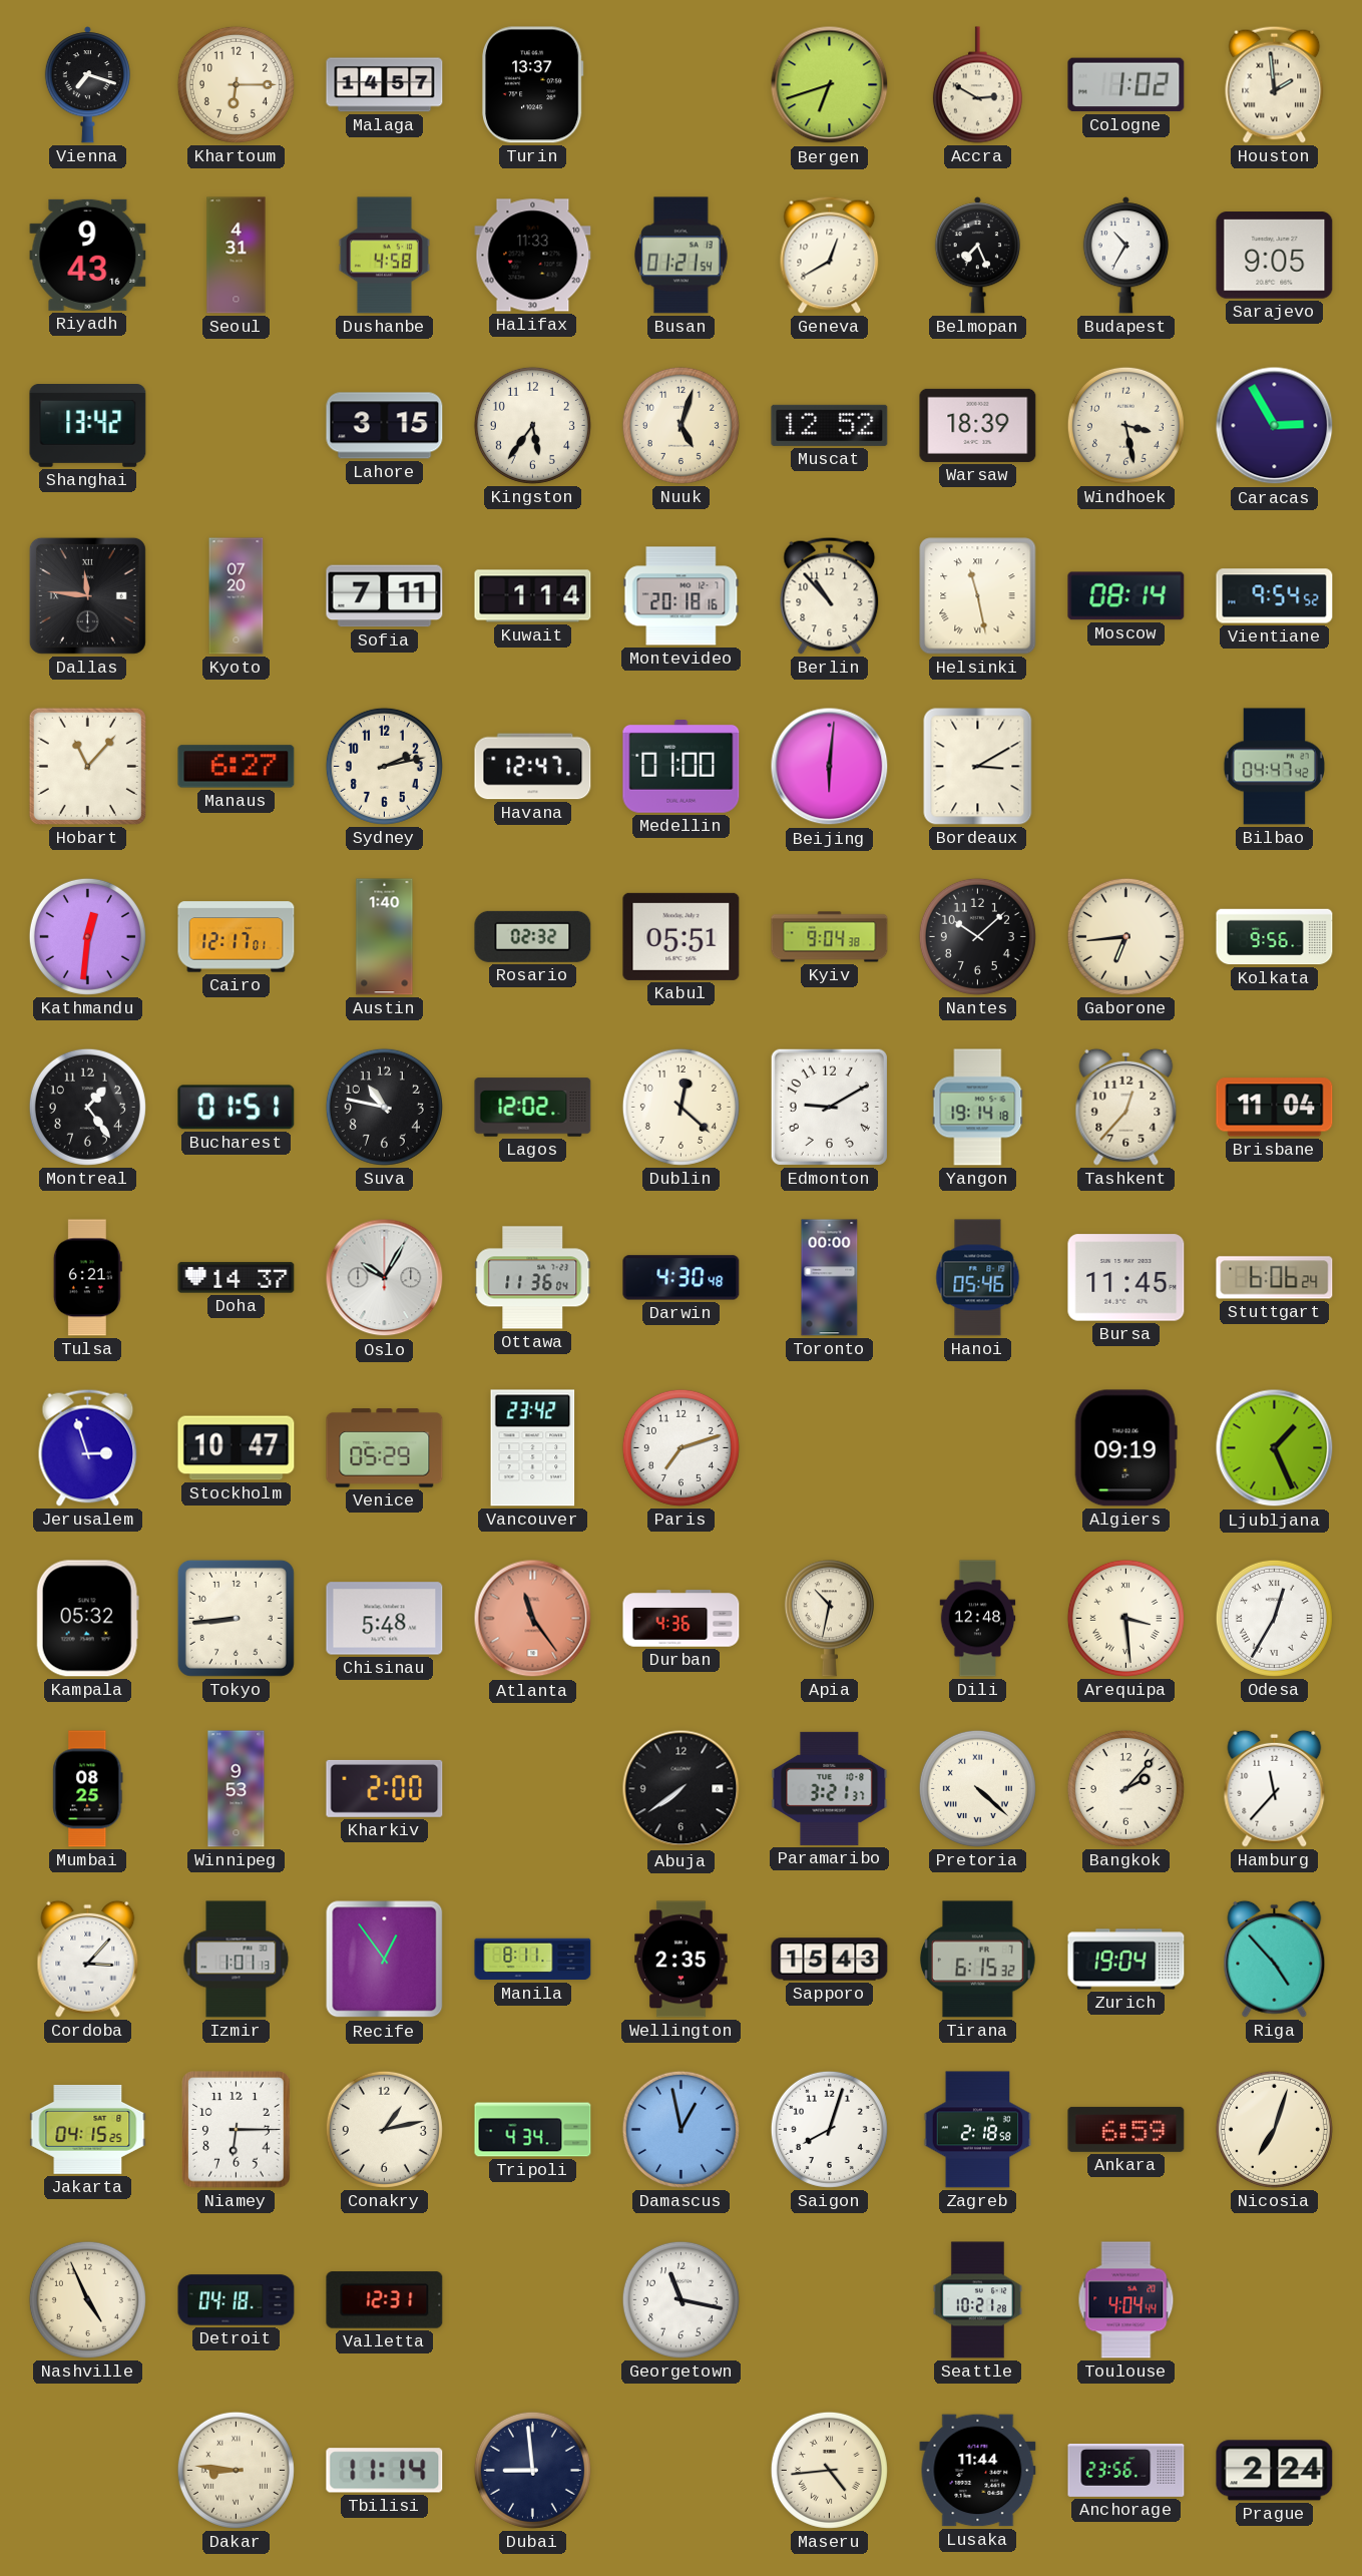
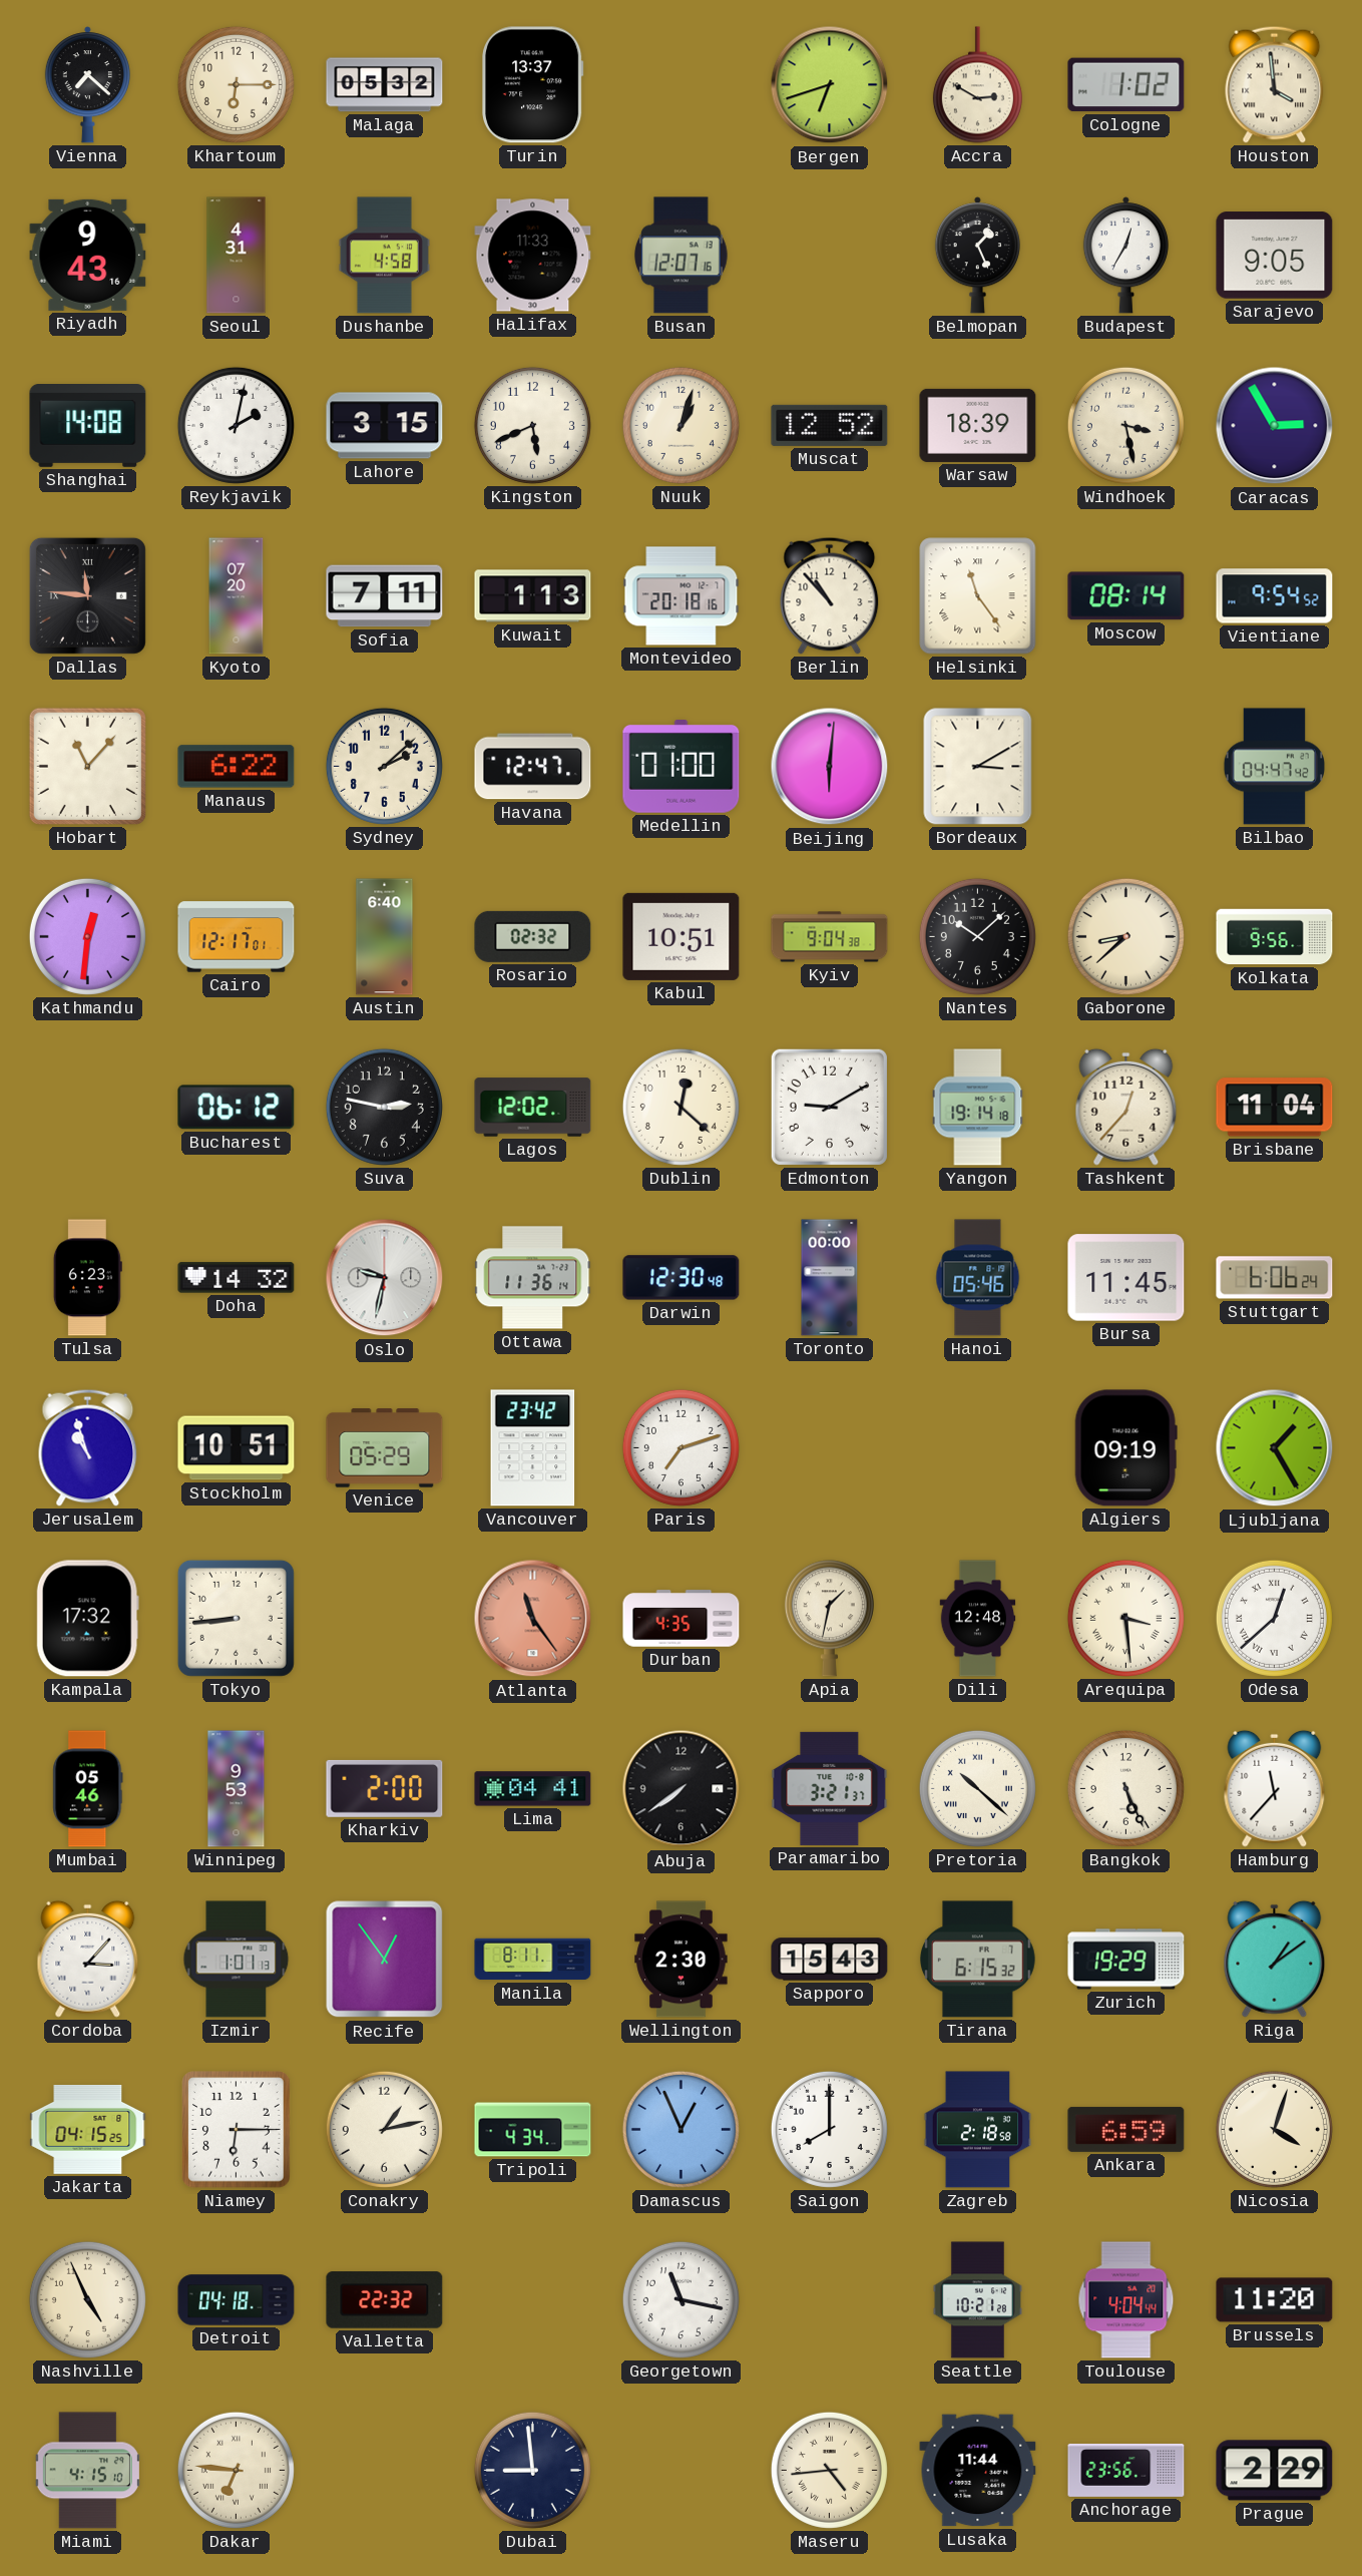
Vienna: 7:18 -> 7:22 (87, 85)
Malaga: 14:57 -> 05:32 (385, 85)
Houston: 1:59 -> 3:59 (1275, 84)
Busan: 01:21 -> 12:07 (682, 256)
Geneva: 12:40 -> none (830, 255)
Belmopan: 7:26 -> 1:26 (977, 256)
Budapest: 10:35 -> 12:35 (1125, 256)
Shanghai: 13:42 -> 14:08 (88, 426)
Reykjavik: none -> 2:02 (236, 425)
Kingston: 5:36 -> 5:41 (532, 425)
Nuuk: 5:03 -> 1:03 (680, 425)
Kuwait: 1:14 -> 1:13 (533, 596)
Helsinki: 11:28 -> 11:24 (978, 596)
Manaus: 6:27 -> 6:22 (237, 767)
Sydney: 2:13 -> 2:08 (384, 766)
Austin: 1:40 -> 6:40 (385, 937)
Kabul: 05:51 -> 10:51 (682, 936)
Gaborone: 6:44 -> 8:38 (1125, 936)
Montreal: 1:24 -> none (87, 1107)
Bucharest: 01:51 -> 06:12 (237, 1108)
Suva: 10:47 -> 2:47 (384, 1107)
Tulsa: 6:21 -> 6:23 (87, 1278)
Doha: 14:37 -> 14:32 (237, 1278)
Oslo: 10:05 -> 9:32 (385, 1278)
Ottawa: 11:36:04 -> 11:36:14 (533, 1278)
Darwin: 4:30 -> 12:30 (682, 1278)
Jerusalem: 2:57 -> 10:57 (88, 1447)
Stockholm: 10:47 -> 10:51 (237, 1448)
Ljubljana: 1:26 -> 1:25 (1275, 1448)
Kampala: 05:32 -> 17:32 (87, 1619)
Chisinau: 5:48 -> none (385, 1619)
Durban: 4:36 -> 4:35 (682, 1619)
Apia: 10:32 -> 1:32 (829, 1619)
Odesa: 12:35 -> 12:38 (1274, 1618)
Mumbai: 08:25 -> 05:46 (88, 1789)
Lima: none -> 04:41 (533, 1789)
Pretoria: 4:22 -> 10:22 (977, 1788)
Bangkok: 2:07 -> 5:26 (1125, 1788)
Wellington: 2:35 -> 2:30 (682, 1960)
Zurich: 19:04 -> 19:29 (1126, 1960)
Riga: 4:53 -> 1:09 (1275, 1959)
Damascus: 12:58 -> 12:56 (680, 2129)
Saigon: 8:03 -> 8:00 (829, 2129)
Nicosia: 7:03 -> 4:03 (1274, 2129)
Valletta: 12:31 -> 22:32 (385, 2300)
Brussels: none -> 11:20 (1275, 2300)
Miami: none -> 4:15 (87, 2471)
Dakar: 8:46 -> 6:46 (236, 2470)
Tbilisi: 11:14 -> none (385, 2471)
Prague: 2:24 -> 2:29 (1275, 2471)
